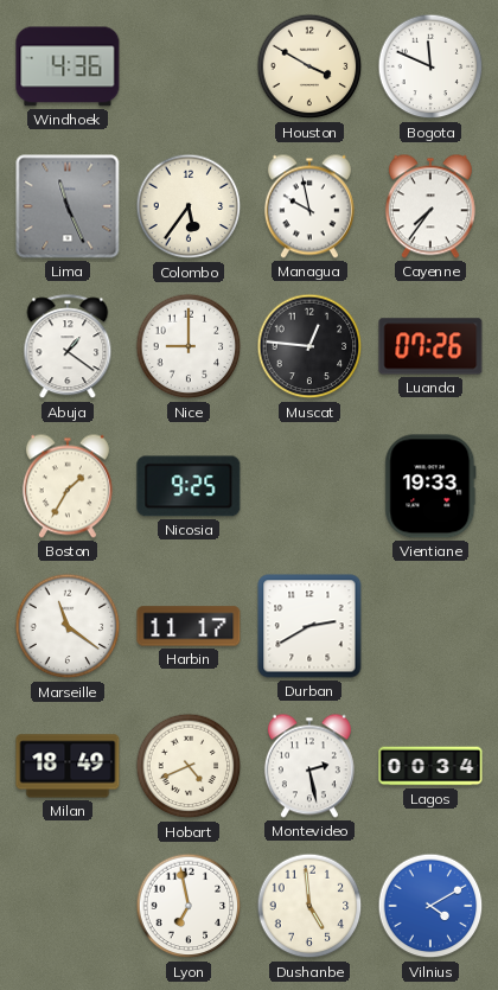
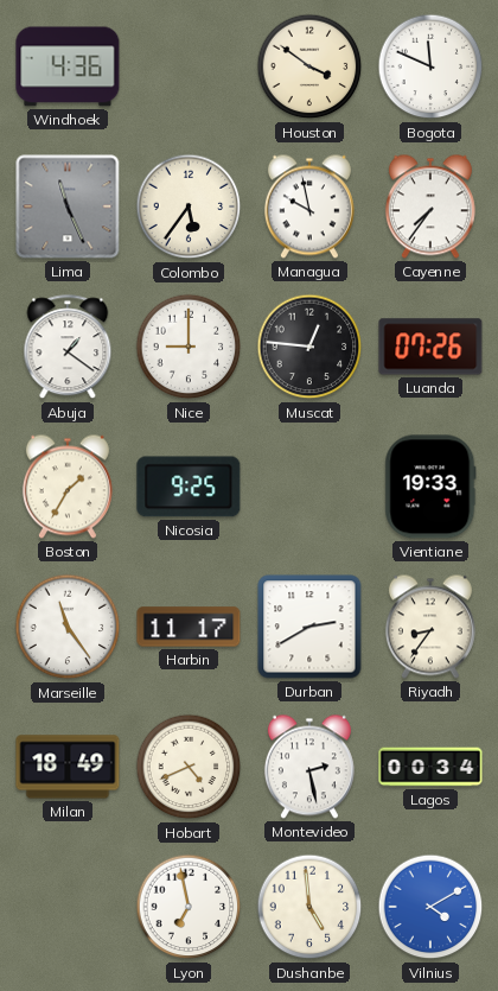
Houston: 3:50 -> 3:51 (309, 66)
Marseille: 11:21 -> 11:24 (68, 627)
Riyadh: none -> 8:36 (430, 627)
